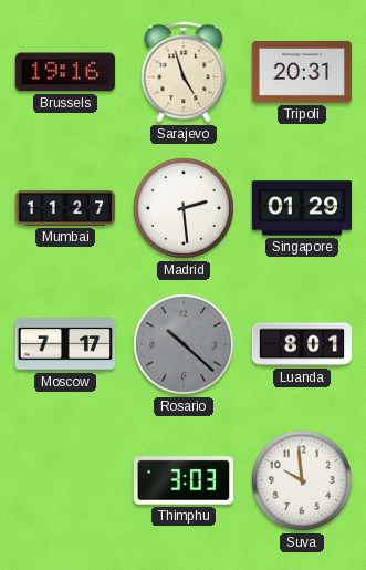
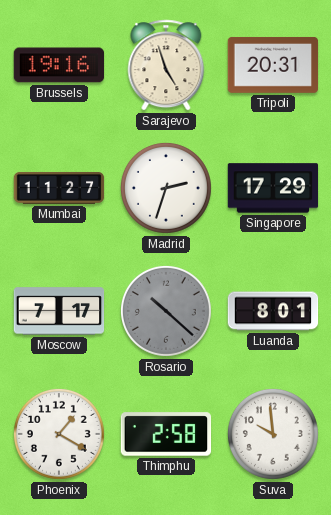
Madrid: 2:29 -> 2:33 (166, 188)
Singapore: 01:29 -> 17:29 (273, 188)
Phoenix: none -> 1:20 (59, 434)
Thimphu: 3:03 -> 2:58 (166, 434)
